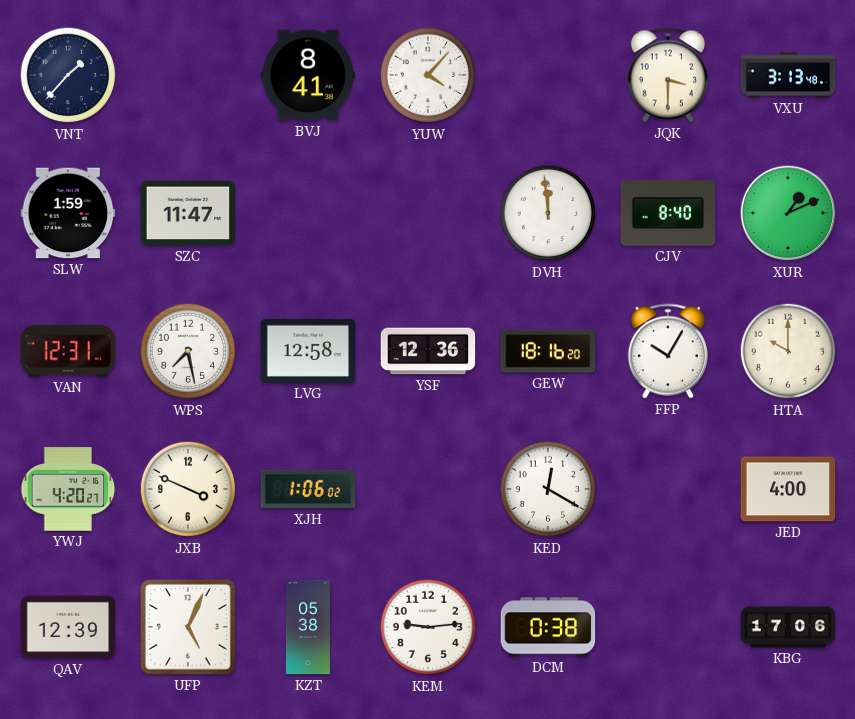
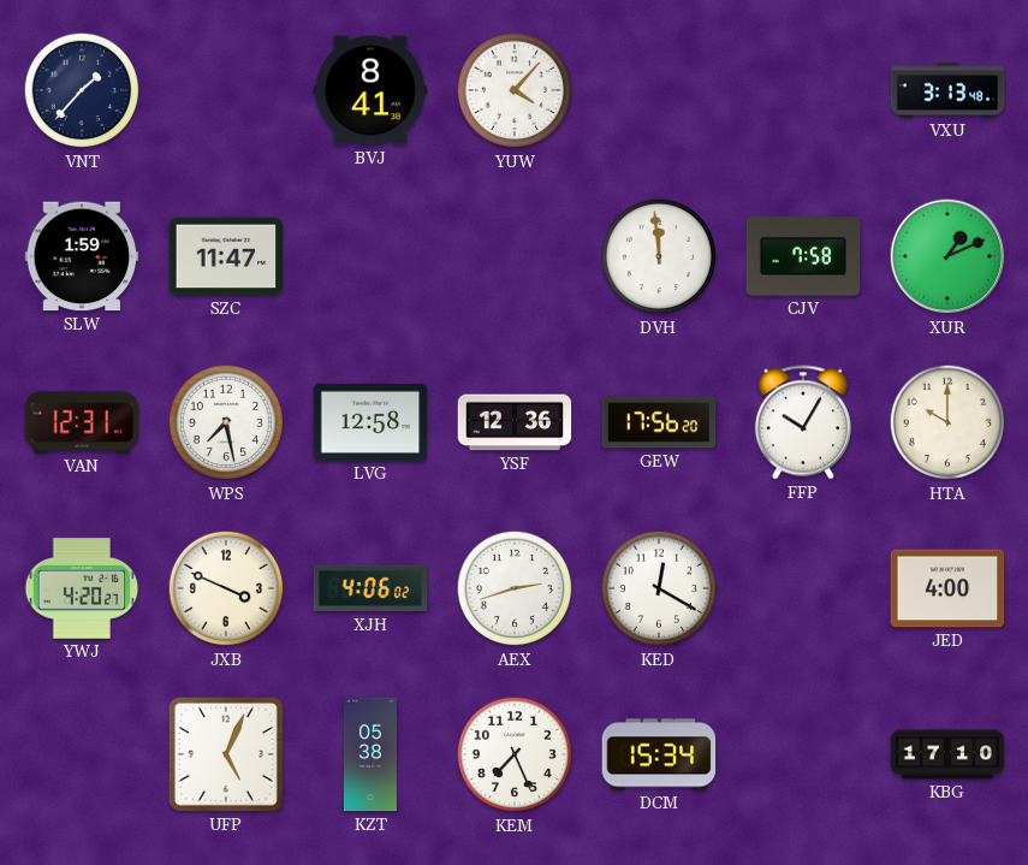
JQK: 3:30 -> none (668, 75)
CJV: 8:40 -> 7:58 (803, 256)
GEW: 18:16 -> 17:56 (659, 422)
XJH: 1:06 -> 4:06 (370, 588)
AEX: none -> 2:42 (515, 588)
QAV: 12:39 -> none (68, 627)
KEM: 9:14 -> 7:26 (515, 754)
DCM: 0:38 -> 15:34 (659, 754)
KBG: 17:06 -> 17:10 (947, 754)
